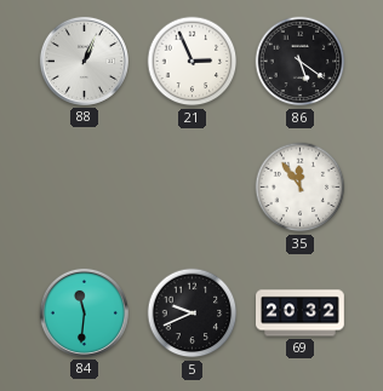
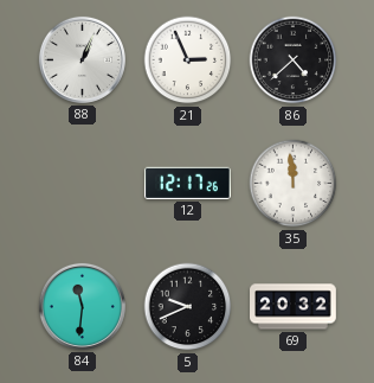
86: 5:21 -> 4:38 (294, 60)
12: none -> 12:17 (187, 183)
35: 11:54 -> 11:59 (294, 184)
